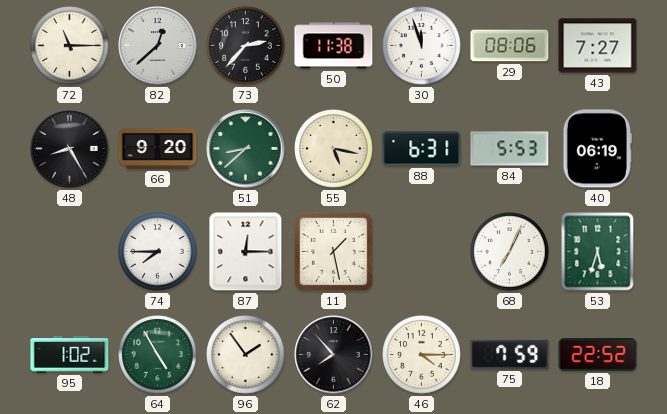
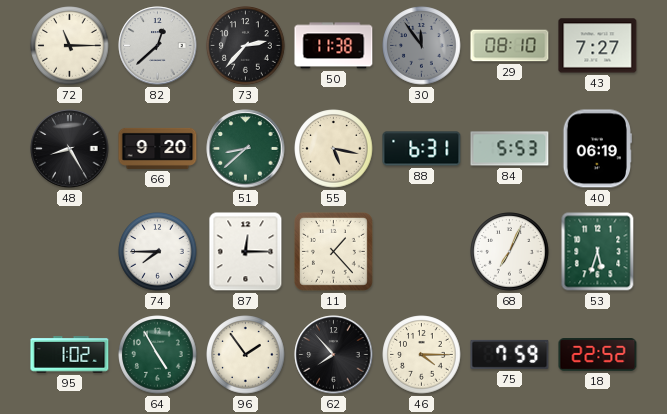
30: 11:57 -> 11:54 (422, 46)
30 dial: white -> grey (422, 46)
29: 08:06 -> 08:10 (510, 46)
11: 1:28 -> 1:23 (333, 251)
